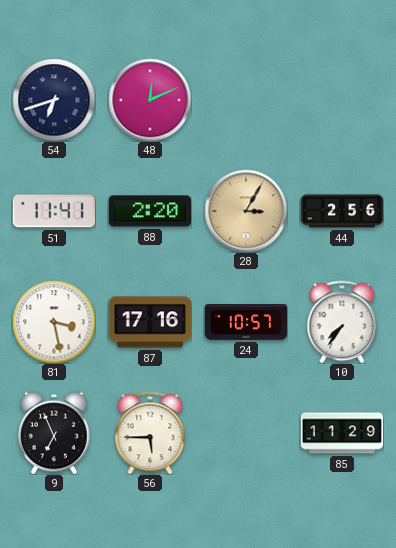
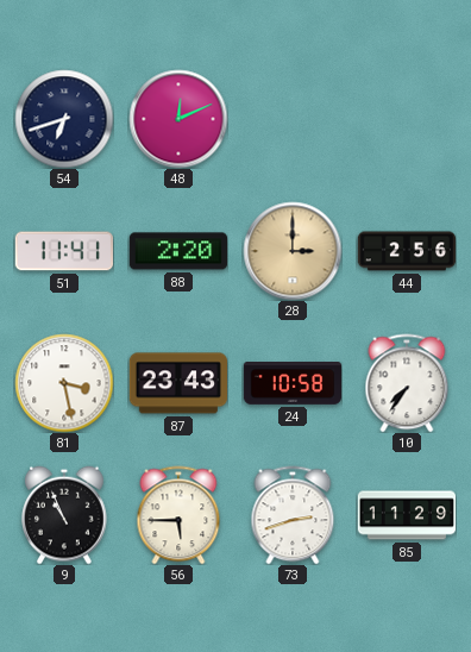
28: 3:05 -> 3:00 (293, 251)
87: 17:16 -> 23:43 (177, 383)
24: 10:57 -> 10:58 (293, 384)
9: 6:56 -> 10:56 (65, 515)
73: none -> 2:42 (293, 515)
